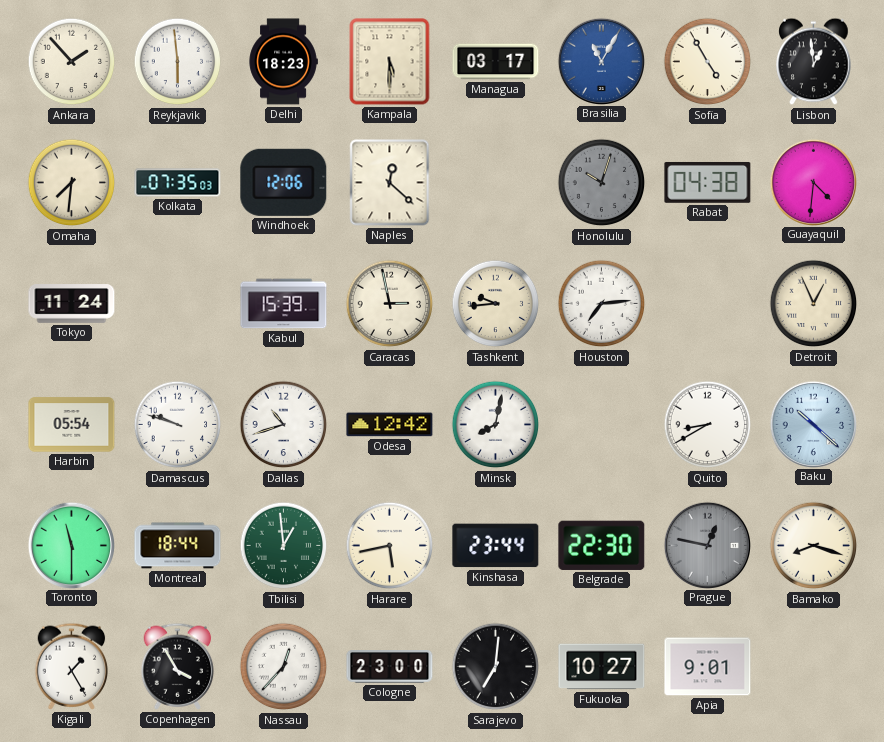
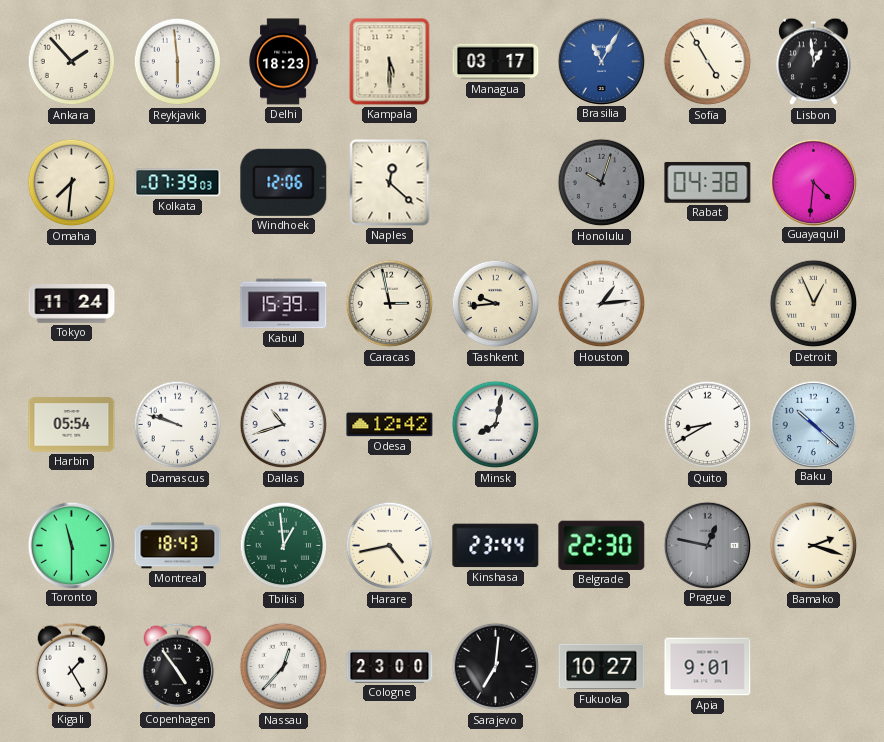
Kolkata: 07:35 -> 07:39 (178, 183)
Houston: 7:14 -> 1:14 (602, 304)
Montreal: 18:44 -> 18:43 (178, 546)
Harare: 5:43 -> 4:43 (390, 546)
Bamako: 8:18 -> 2:18 (814, 546)
Copenhagen: 3:55 -> 4:54 (178, 666)
